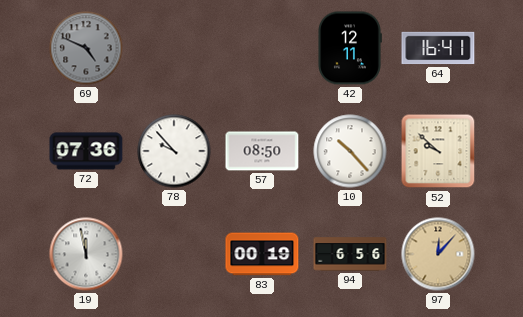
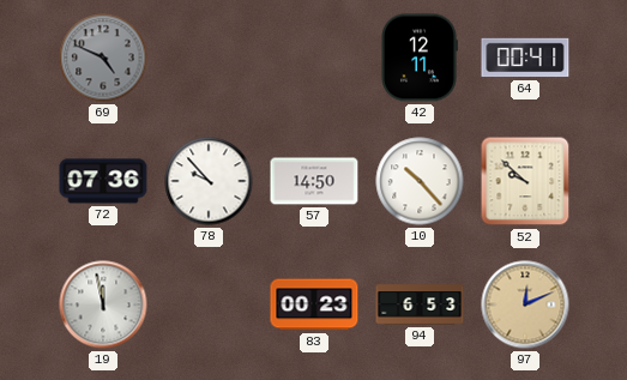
64: 16:41 -> 00:41 (525, 58)
57: 08:50 -> 14:50 (314, 181)
83: 00:19 -> 00:23 (314, 304)
94: 6:56 -> 6:53 (420, 304)
97: 12:07 -> 12:11 (525, 304)
